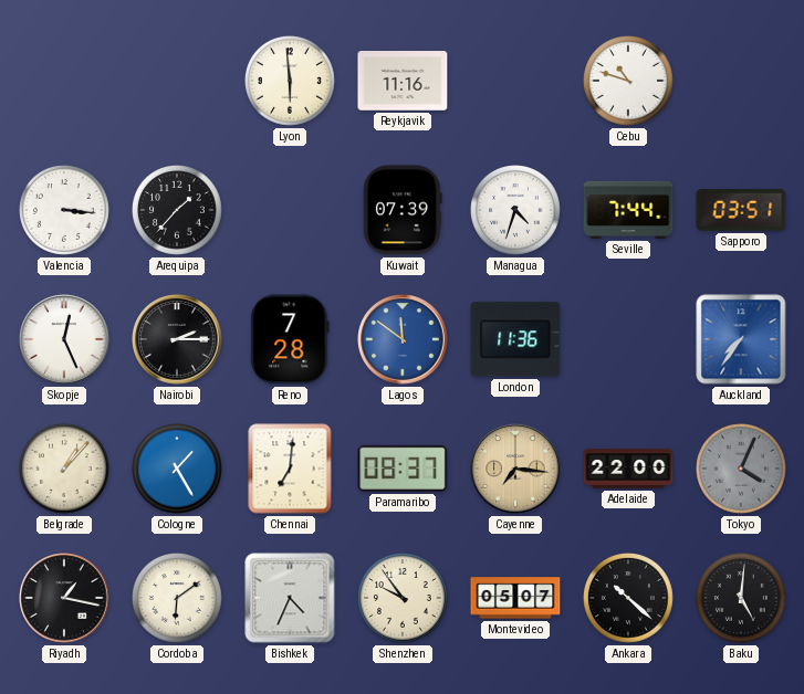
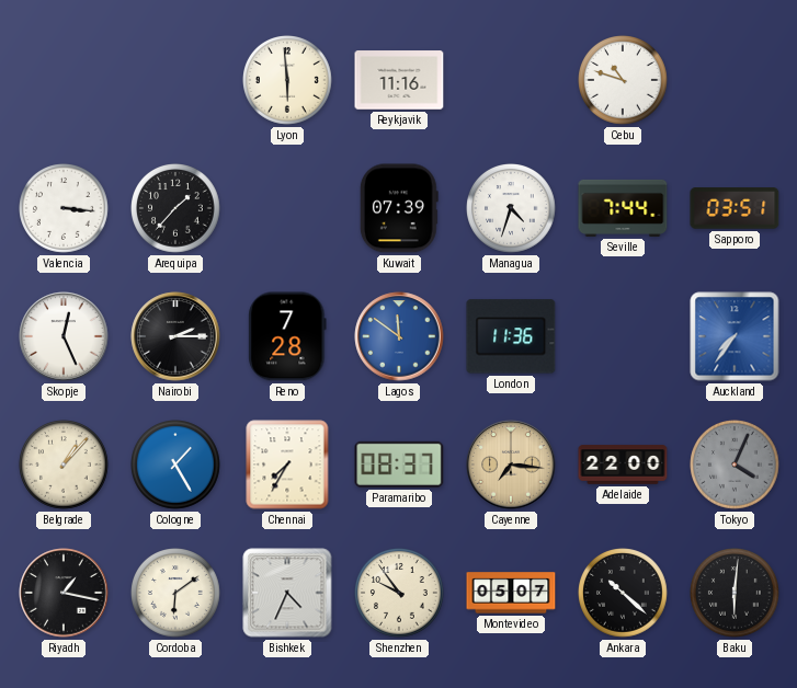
Chennai: 7:01 -> 7:35 (287, 465)
Baku: 5:01 -> 6:01 (736, 594)
